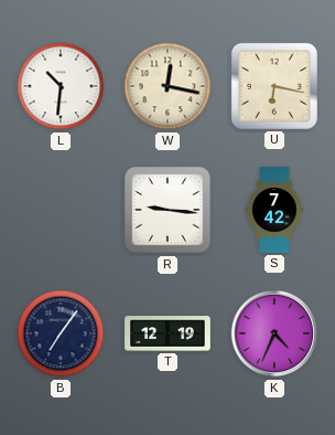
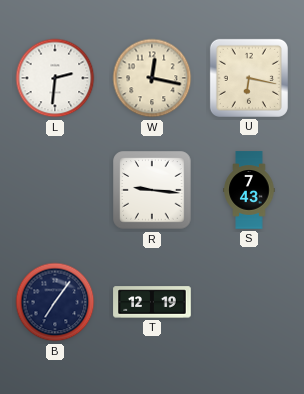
L: 10:31 -> 2:31 (55, 78)
S: 7:42 -> 7:43 (249, 190)
K: 4:34 -> none (274, 333)
